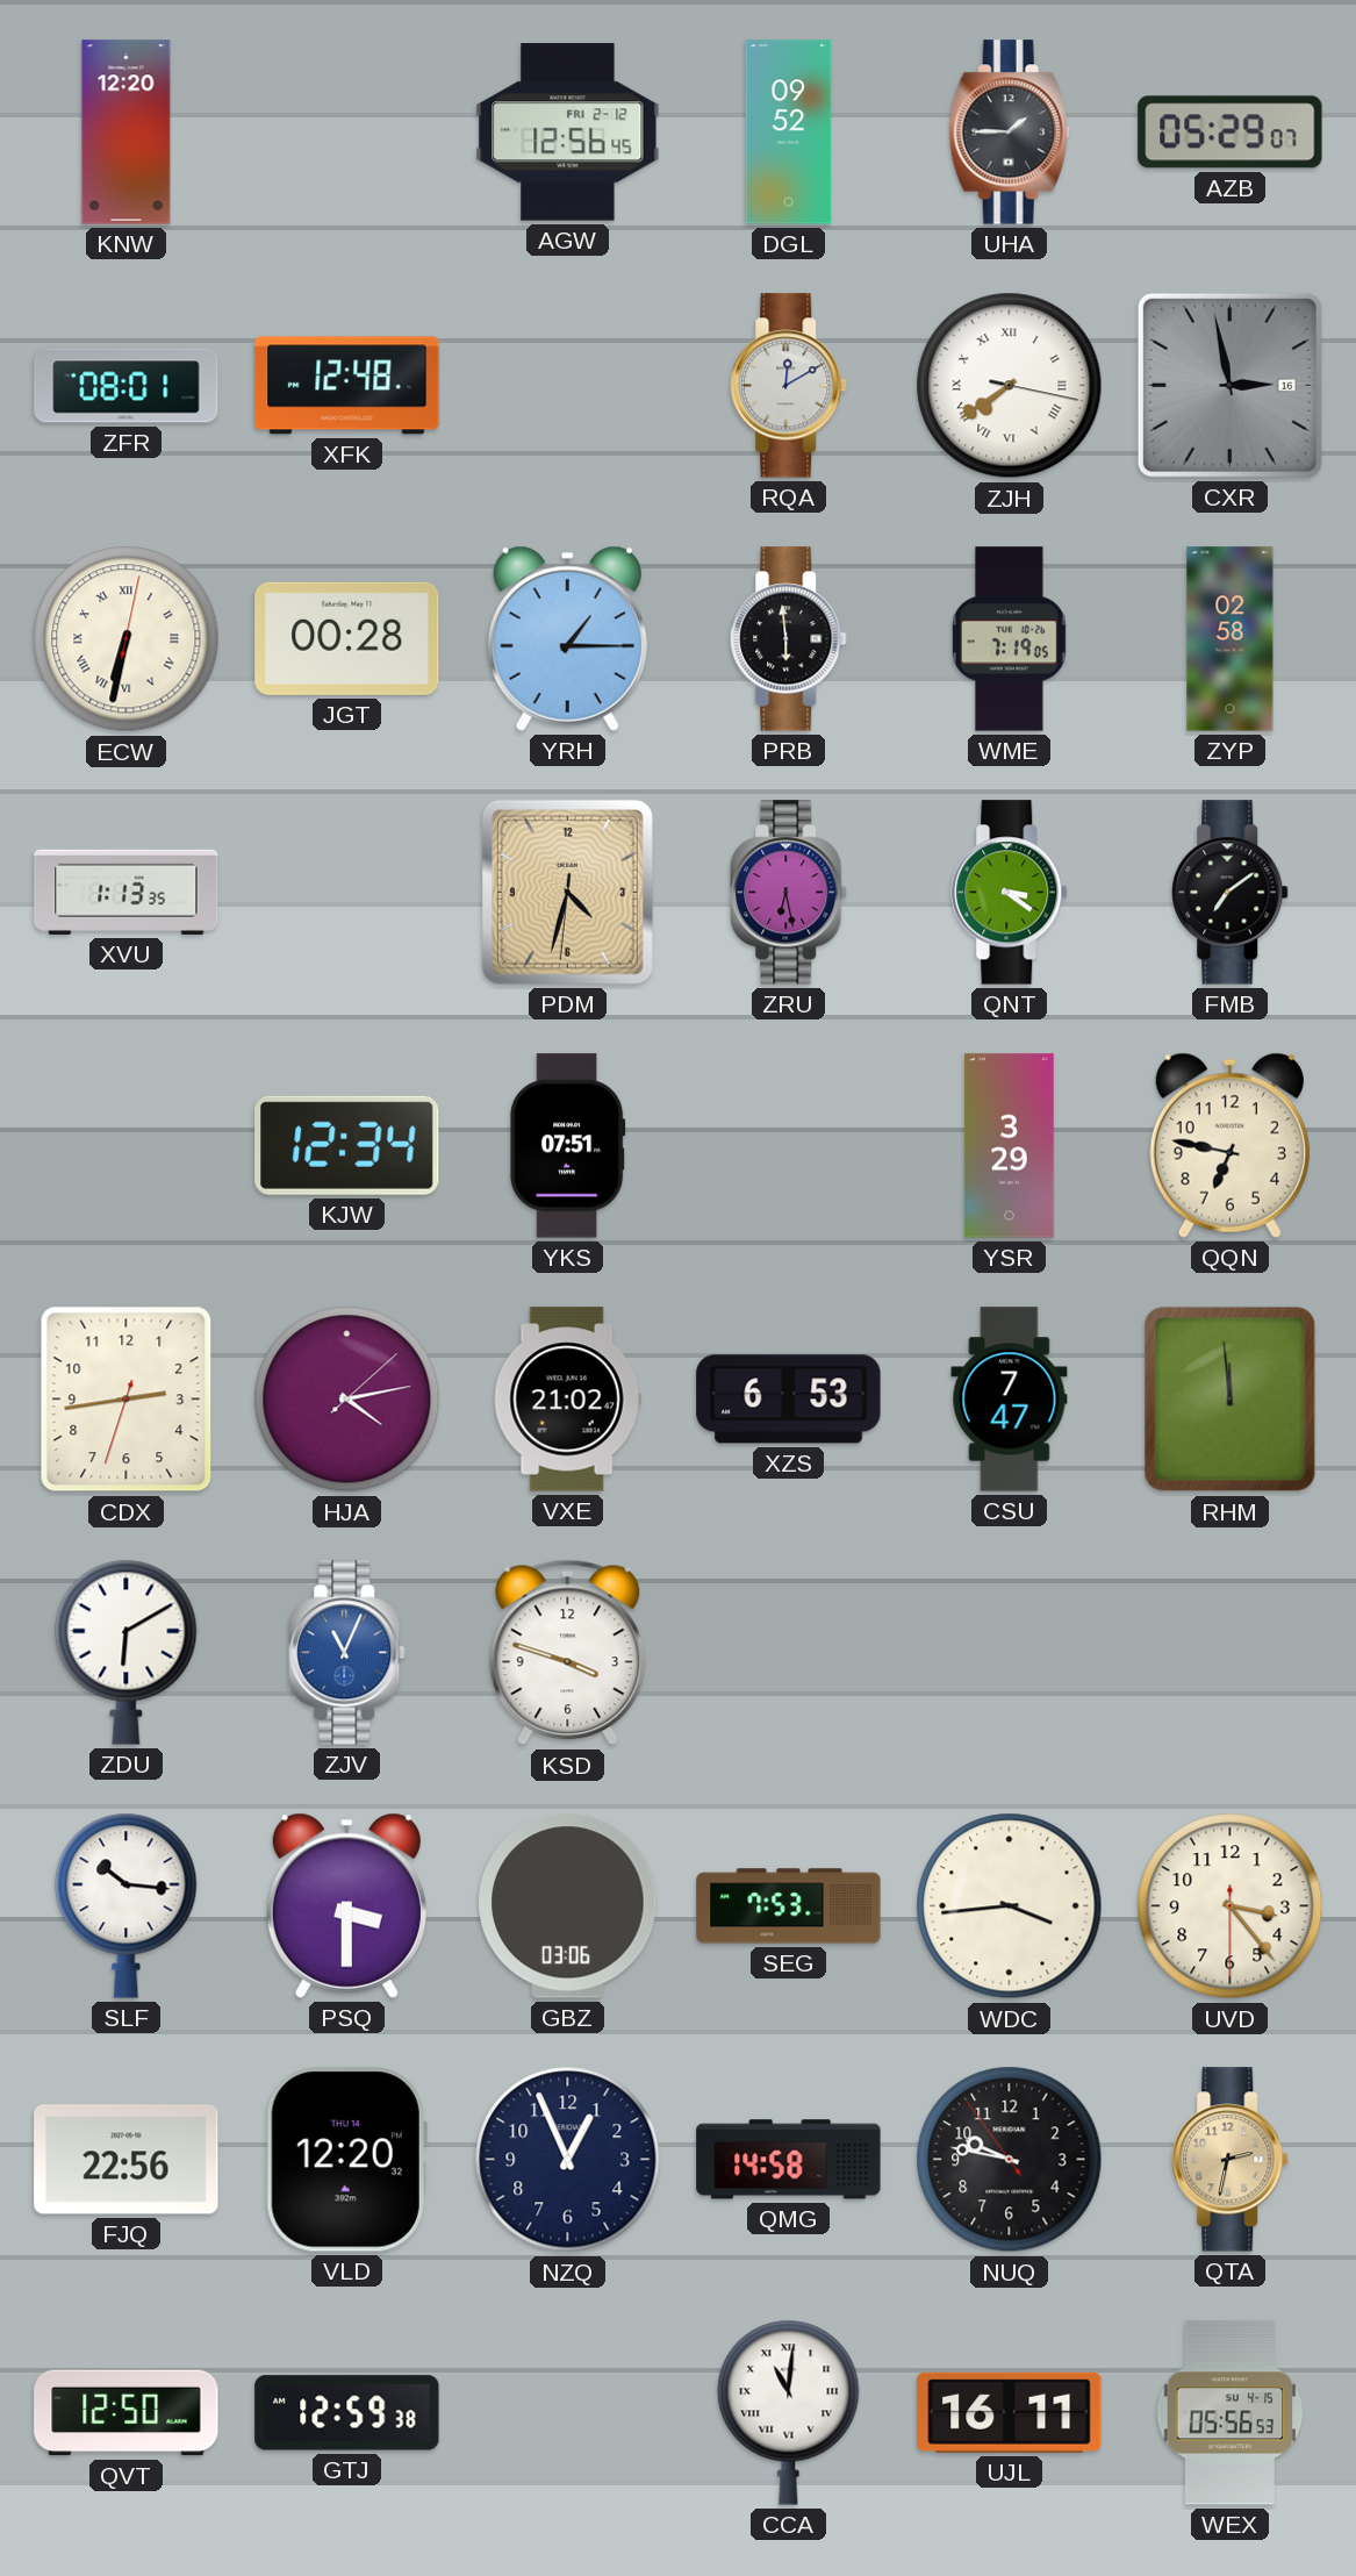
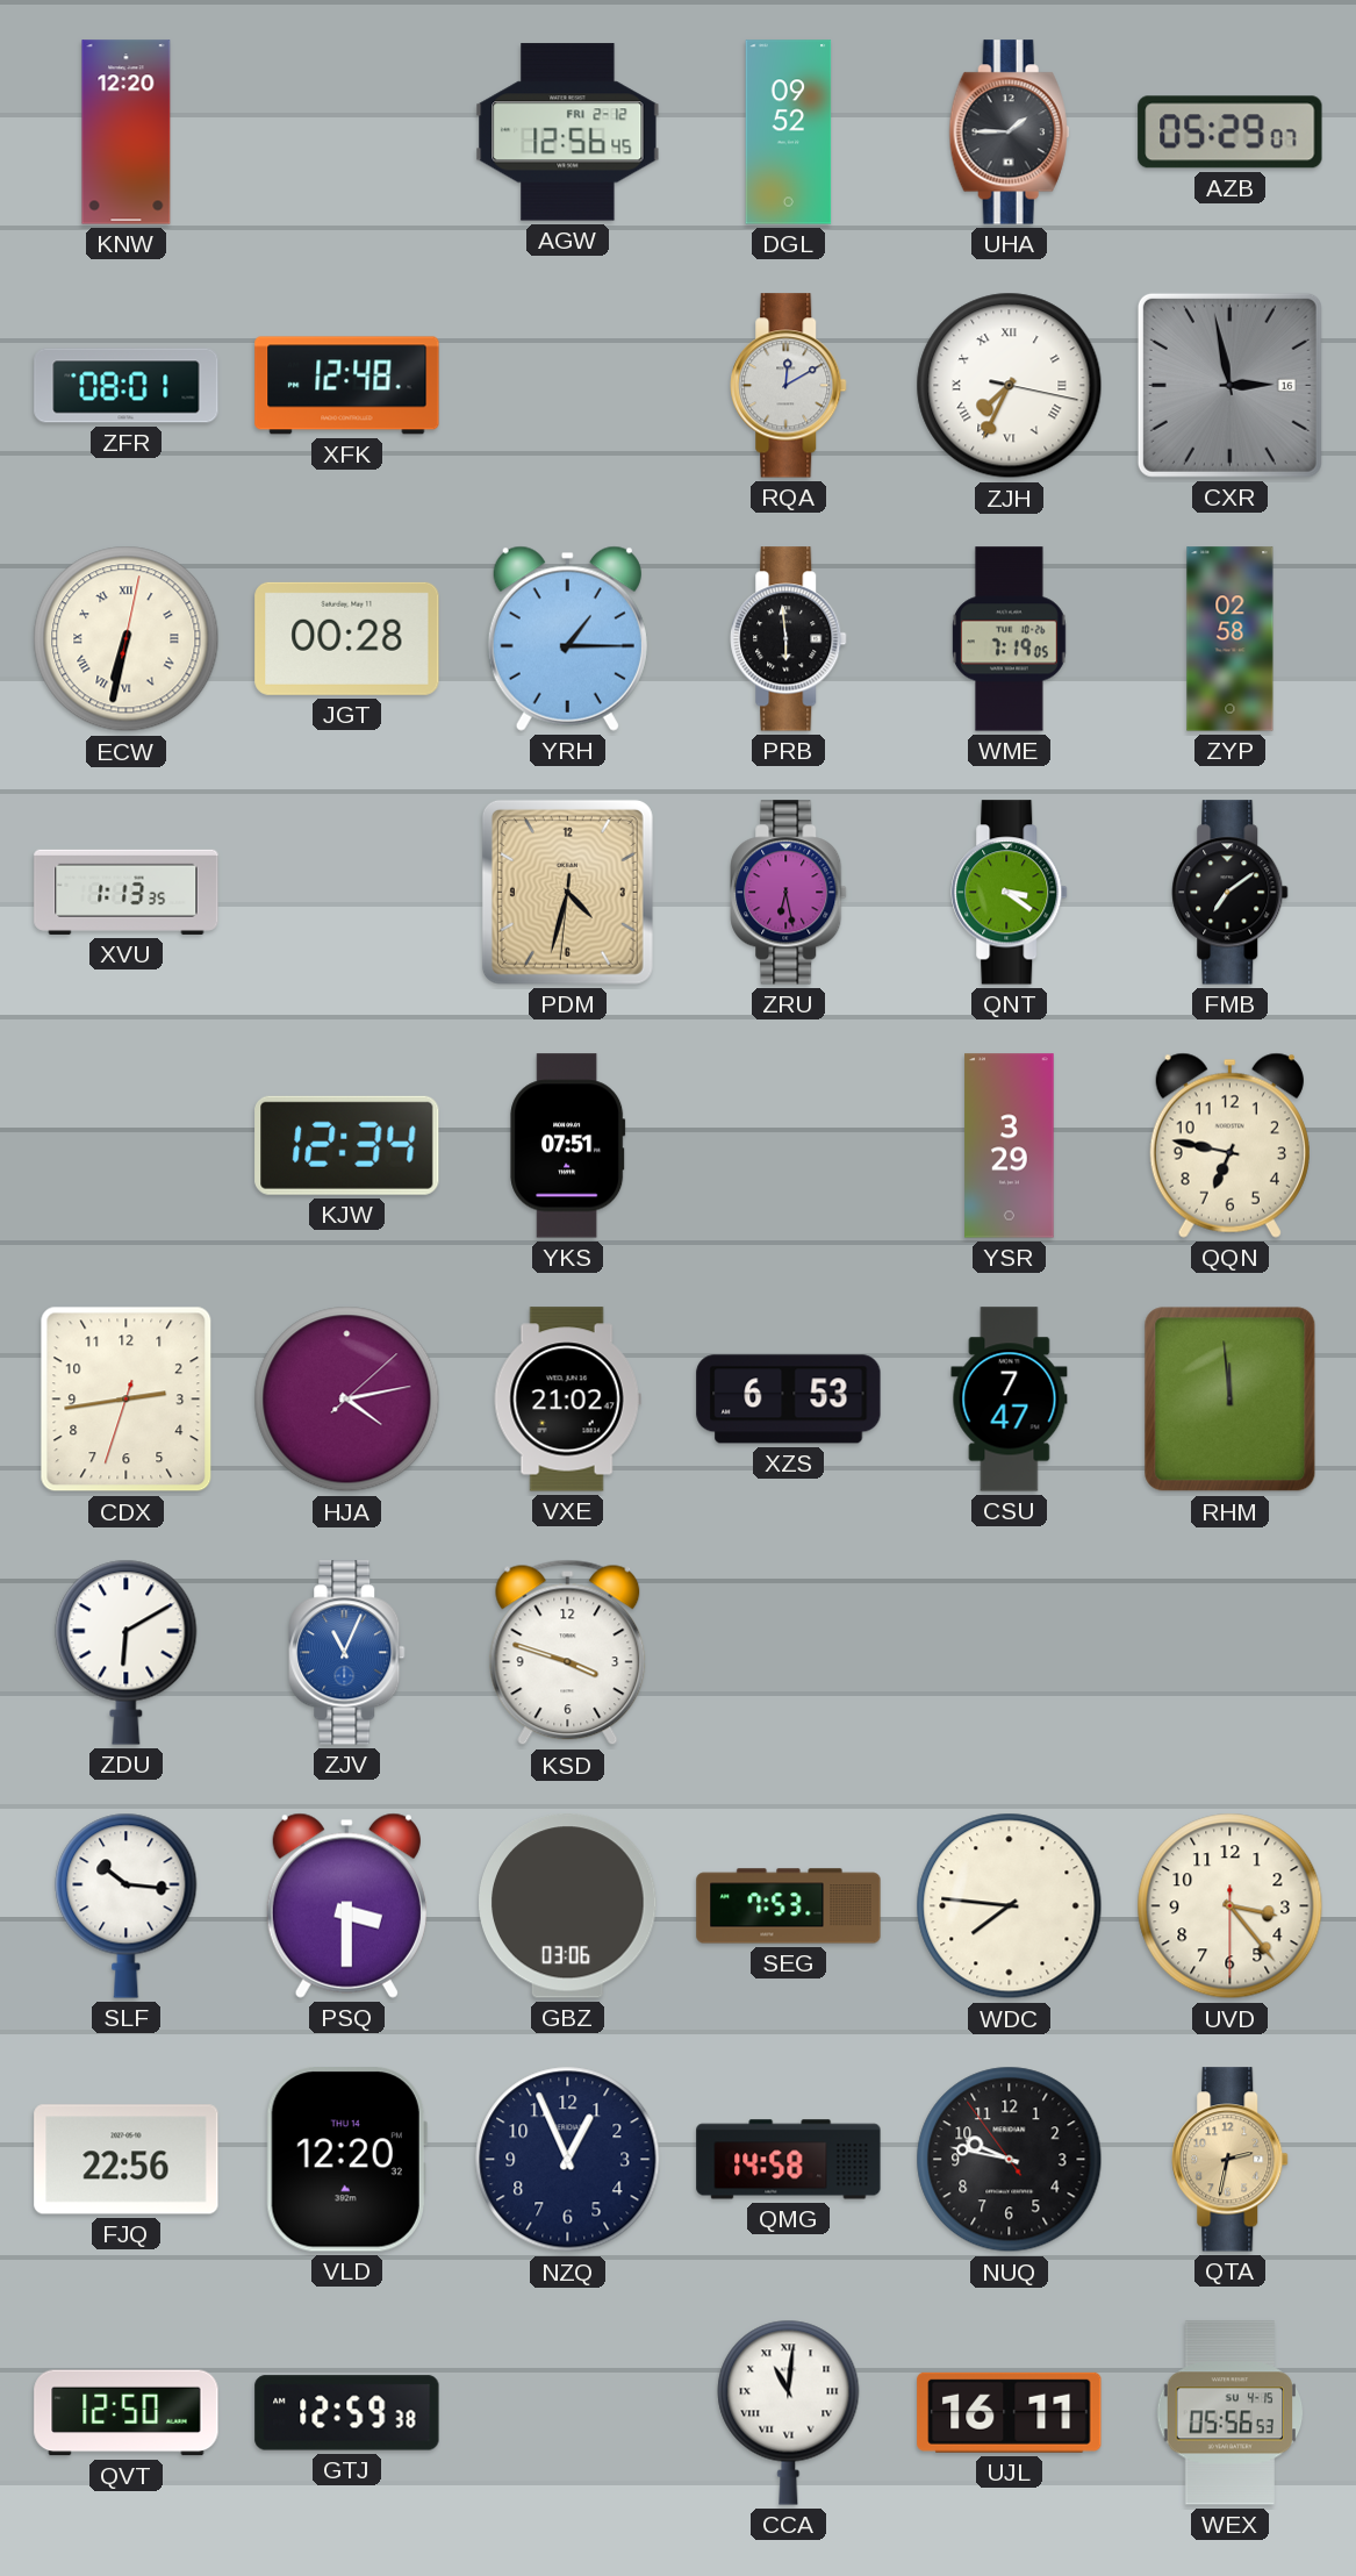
ZJH: 7:39 -> 7:34 (1010, 386)
WDC: 3:44 -> 7:46 (1010, 1906)
